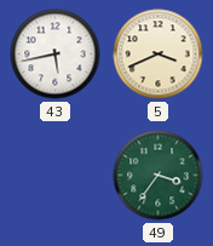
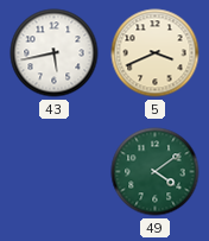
49: 3:36 -> 4:09 (156, 172)
